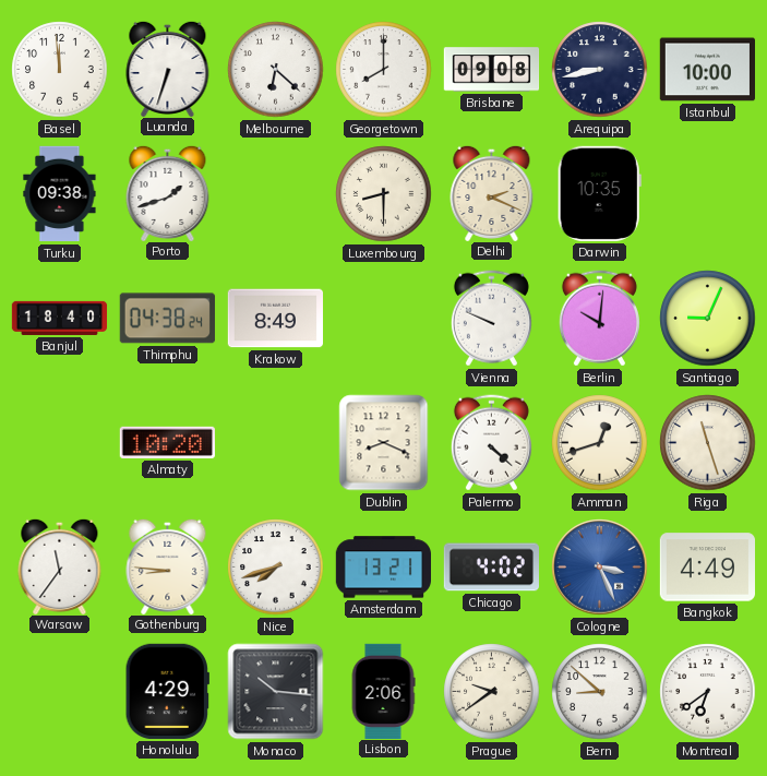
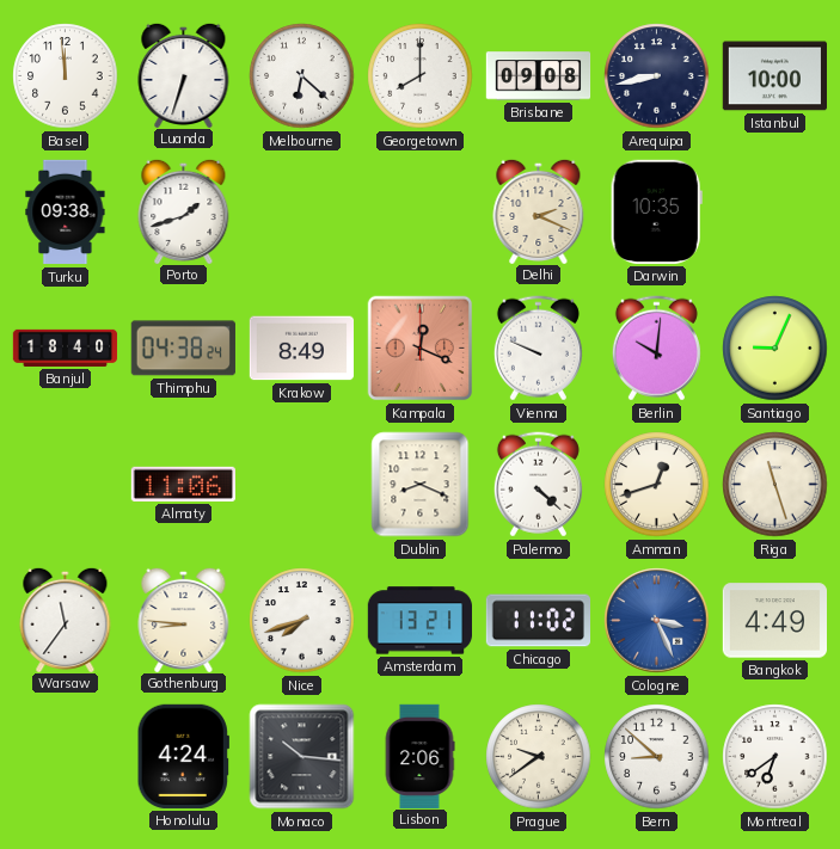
Luxembourg: 8:30 -> none (384, 194)
Kampala: none -> 12:19 (421, 349)
Almaty: 10:20 -> 11:06 (183, 484)
Chicago: 4:02 -> 11:02 (538, 621)
Honolulu: 4:29 -> 4:24 (183, 756)
